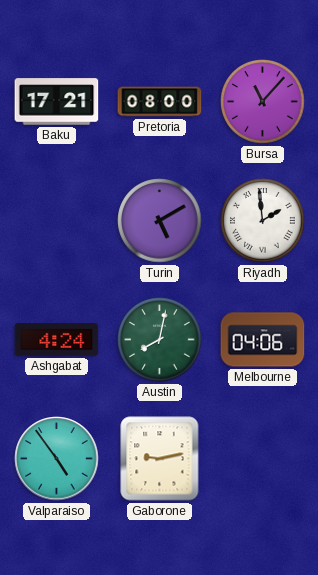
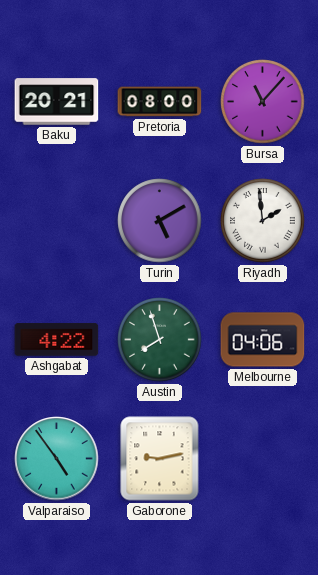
Baku: 17:21 -> 20:21 (57, 102)
Ashgabat: 4:24 -> 4:22 (57, 340)
Austin: 8:02 -> 7:57 (160, 340)
